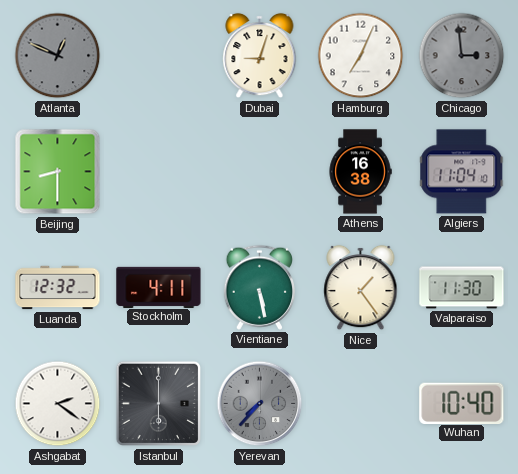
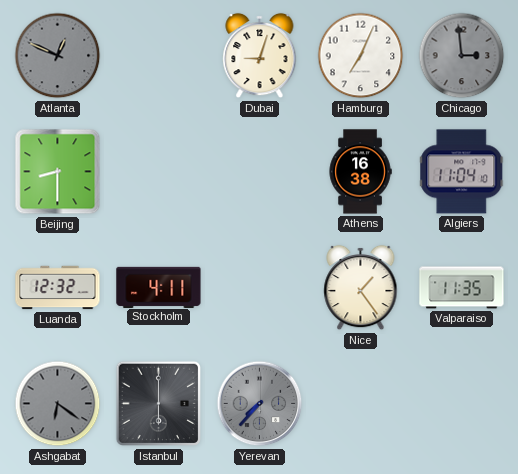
Vientiane: 5:28 -> none (259, 287)
Valparaiso: 11:30 -> 11:35 (462, 288)
Ashgabat: 2:21 -> 6:21 (58, 404)
Ashgabat dial: white -> grey (58, 404)
Wuhan: 10:40 -> none (462, 403)
